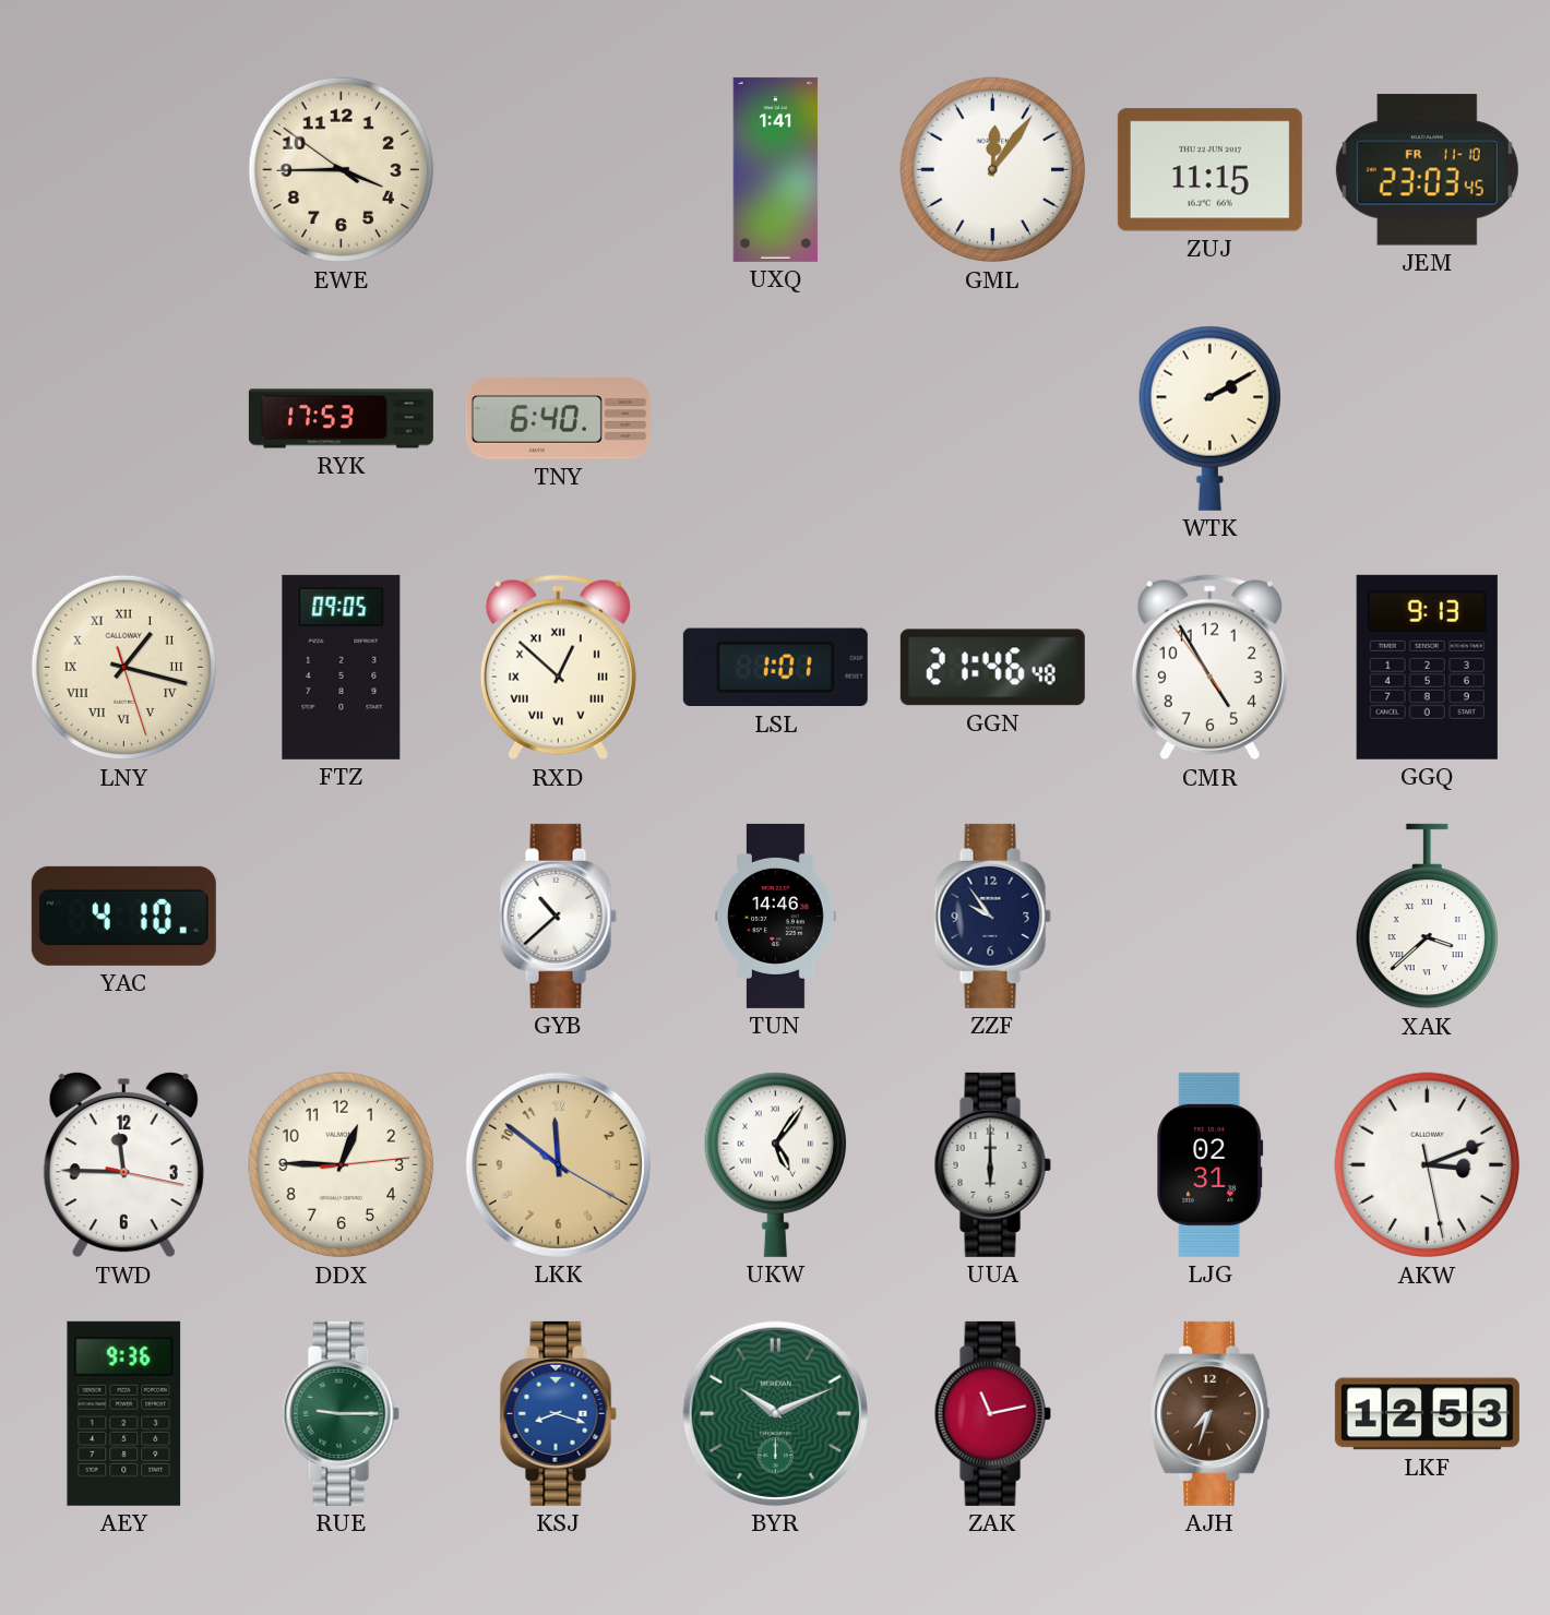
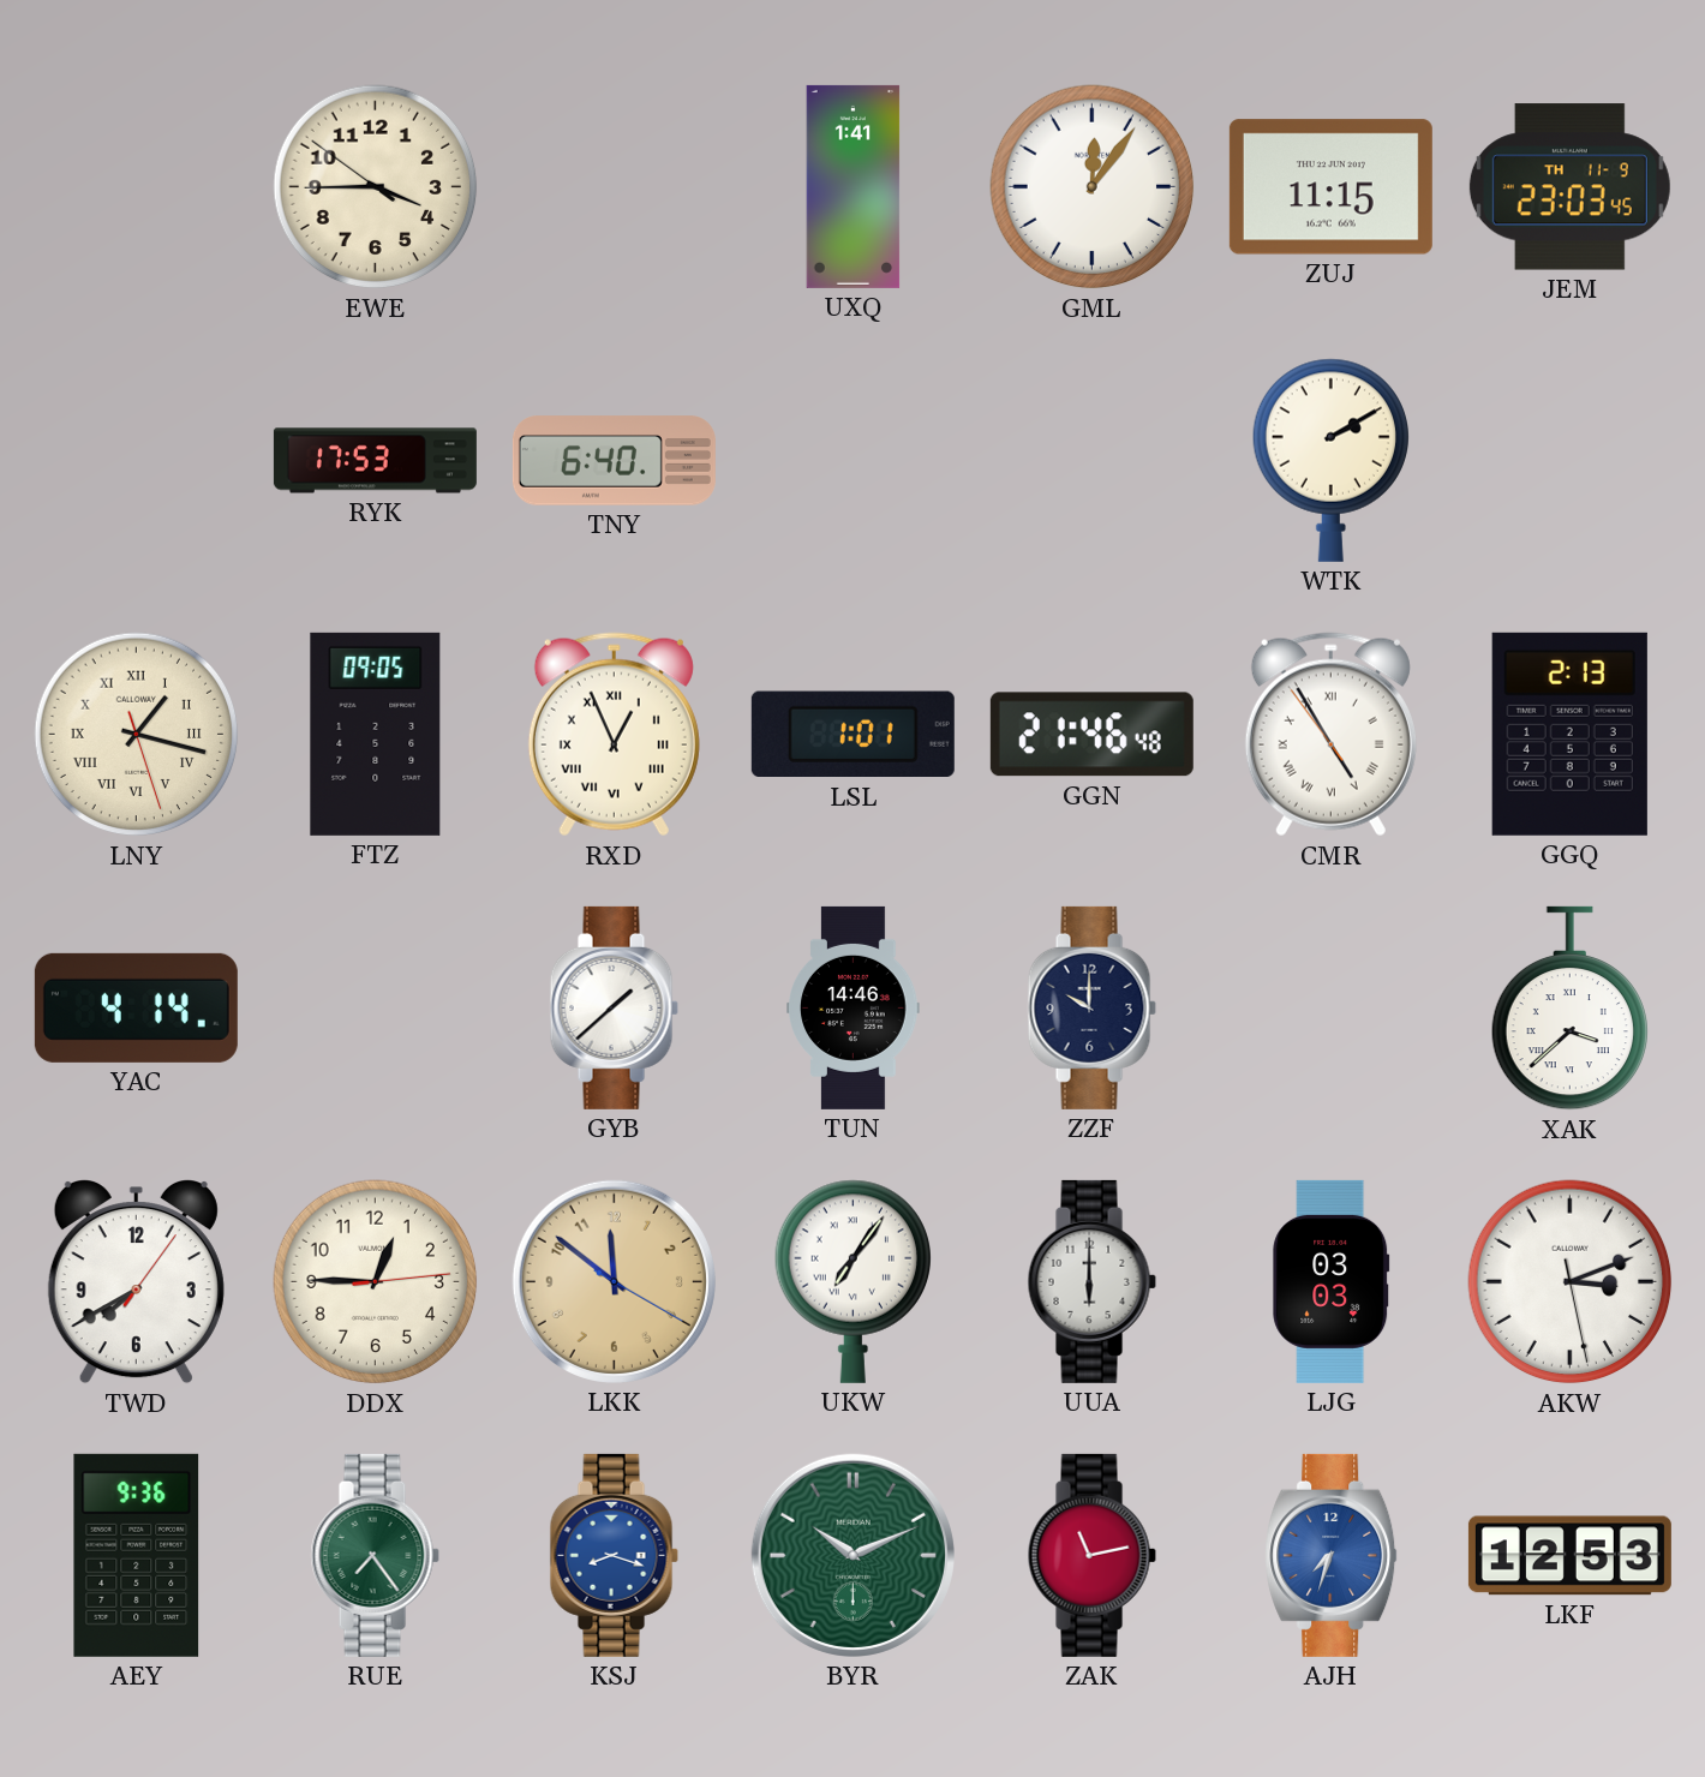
JEM date: FR 11-10 -> TH 11-9 (1569, 187)
RXD: 12:52 -> 12:56 (614, 735)
CMR numerals: Arabic -> Roman (1330, 735)
GGQ: 9:13 -> 2:13 (1569, 734)
YAC: 4:10 -> 4:14 (136, 1007)
GYB: 10:38 -> 1:38 (614, 1007)
ZZF: 9:54 -> 10:00 (1091, 1007)
TWD: 11:45 -> 7:40 (136, 1282)
UKW: 5:06 -> 7:06 (852, 1281)
LJG: 02:31 -> 03:03 (1332, 1281)
RUE: 9:15 -> 7:24 (375, 1555)
AJH dial: brown -> blue (1332, 1555)
